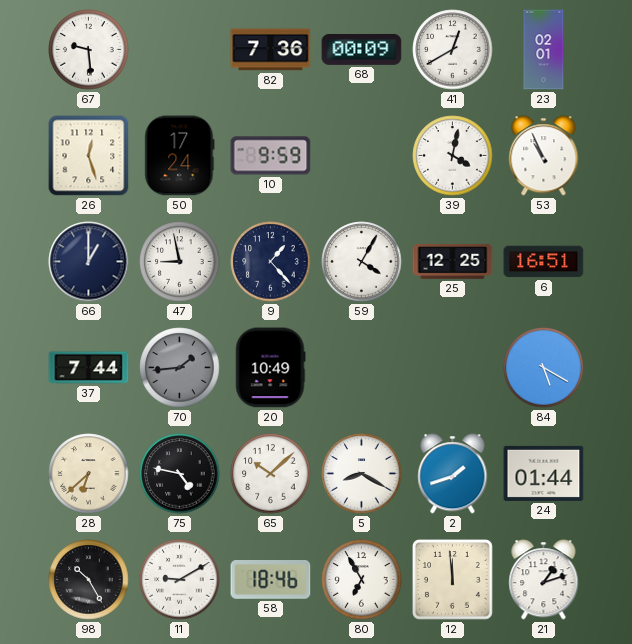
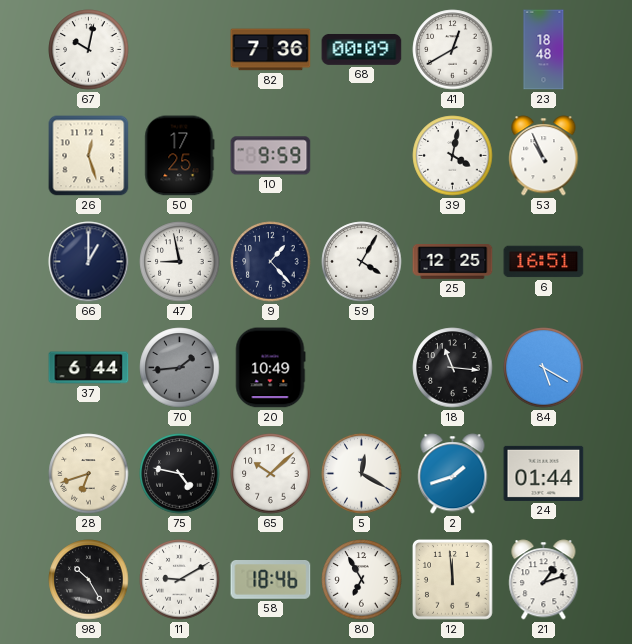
67: 9:29 -> 10:02 (89, 50)
23: 02:01 -> 18:48 (544, 50)
50: 17:24 -> 17:25 (180, 156)
37: 7:44 -> 6:44 (89, 368)
18: none -> 11:16 (453, 368)
28: 6:38 -> 6:42 (89, 474)
5: 8:20 -> 12:20 (362, 474)
